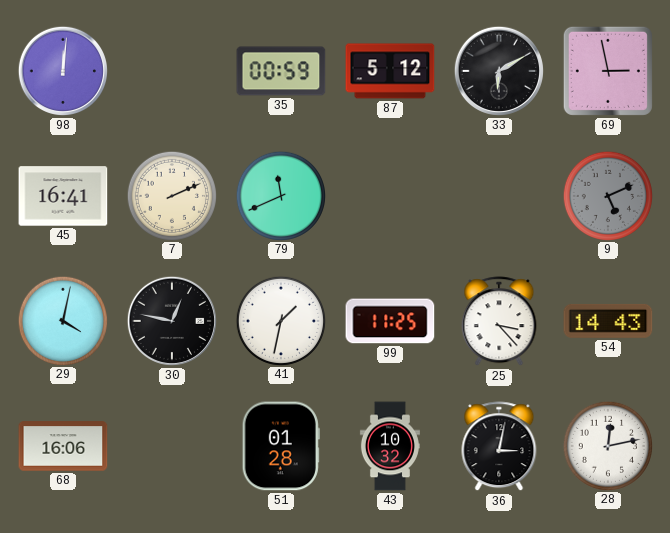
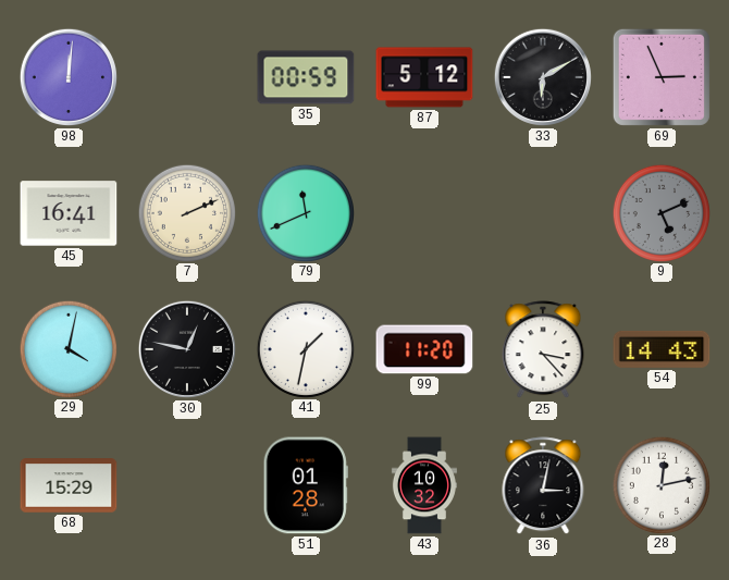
69: 2:58 -> 2:56 (662, 77)
99: 11:25 -> 11:20 (424, 349)
68: 16:06 -> 15:29 (69, 485)
